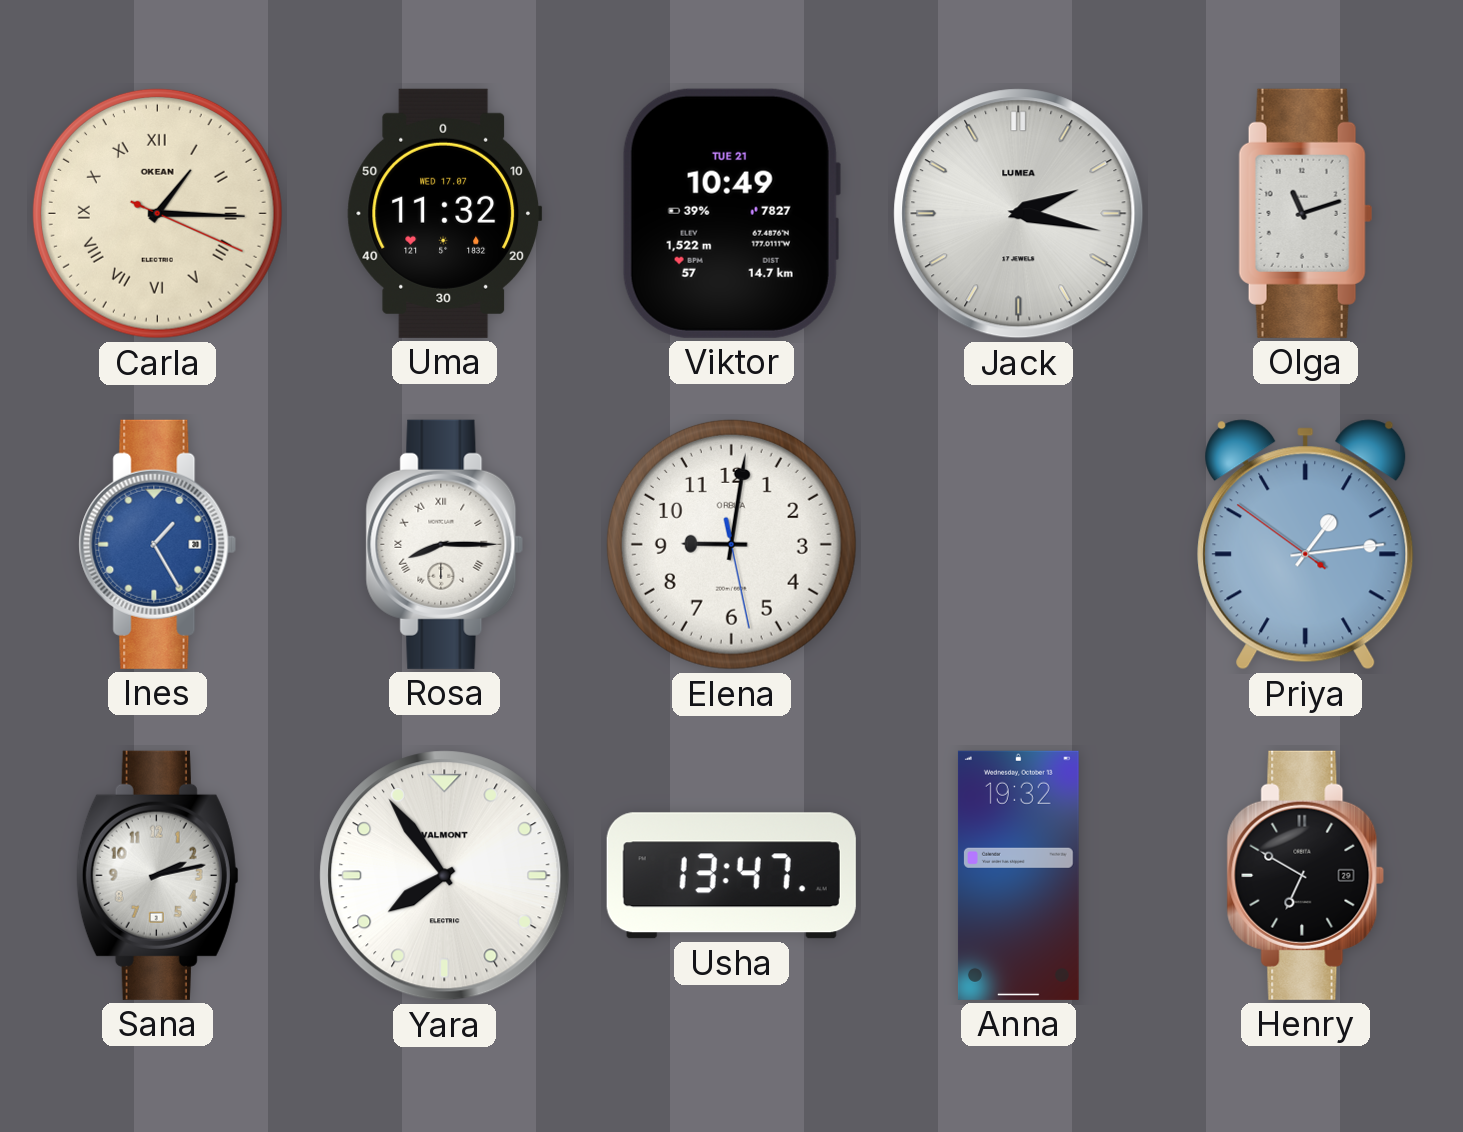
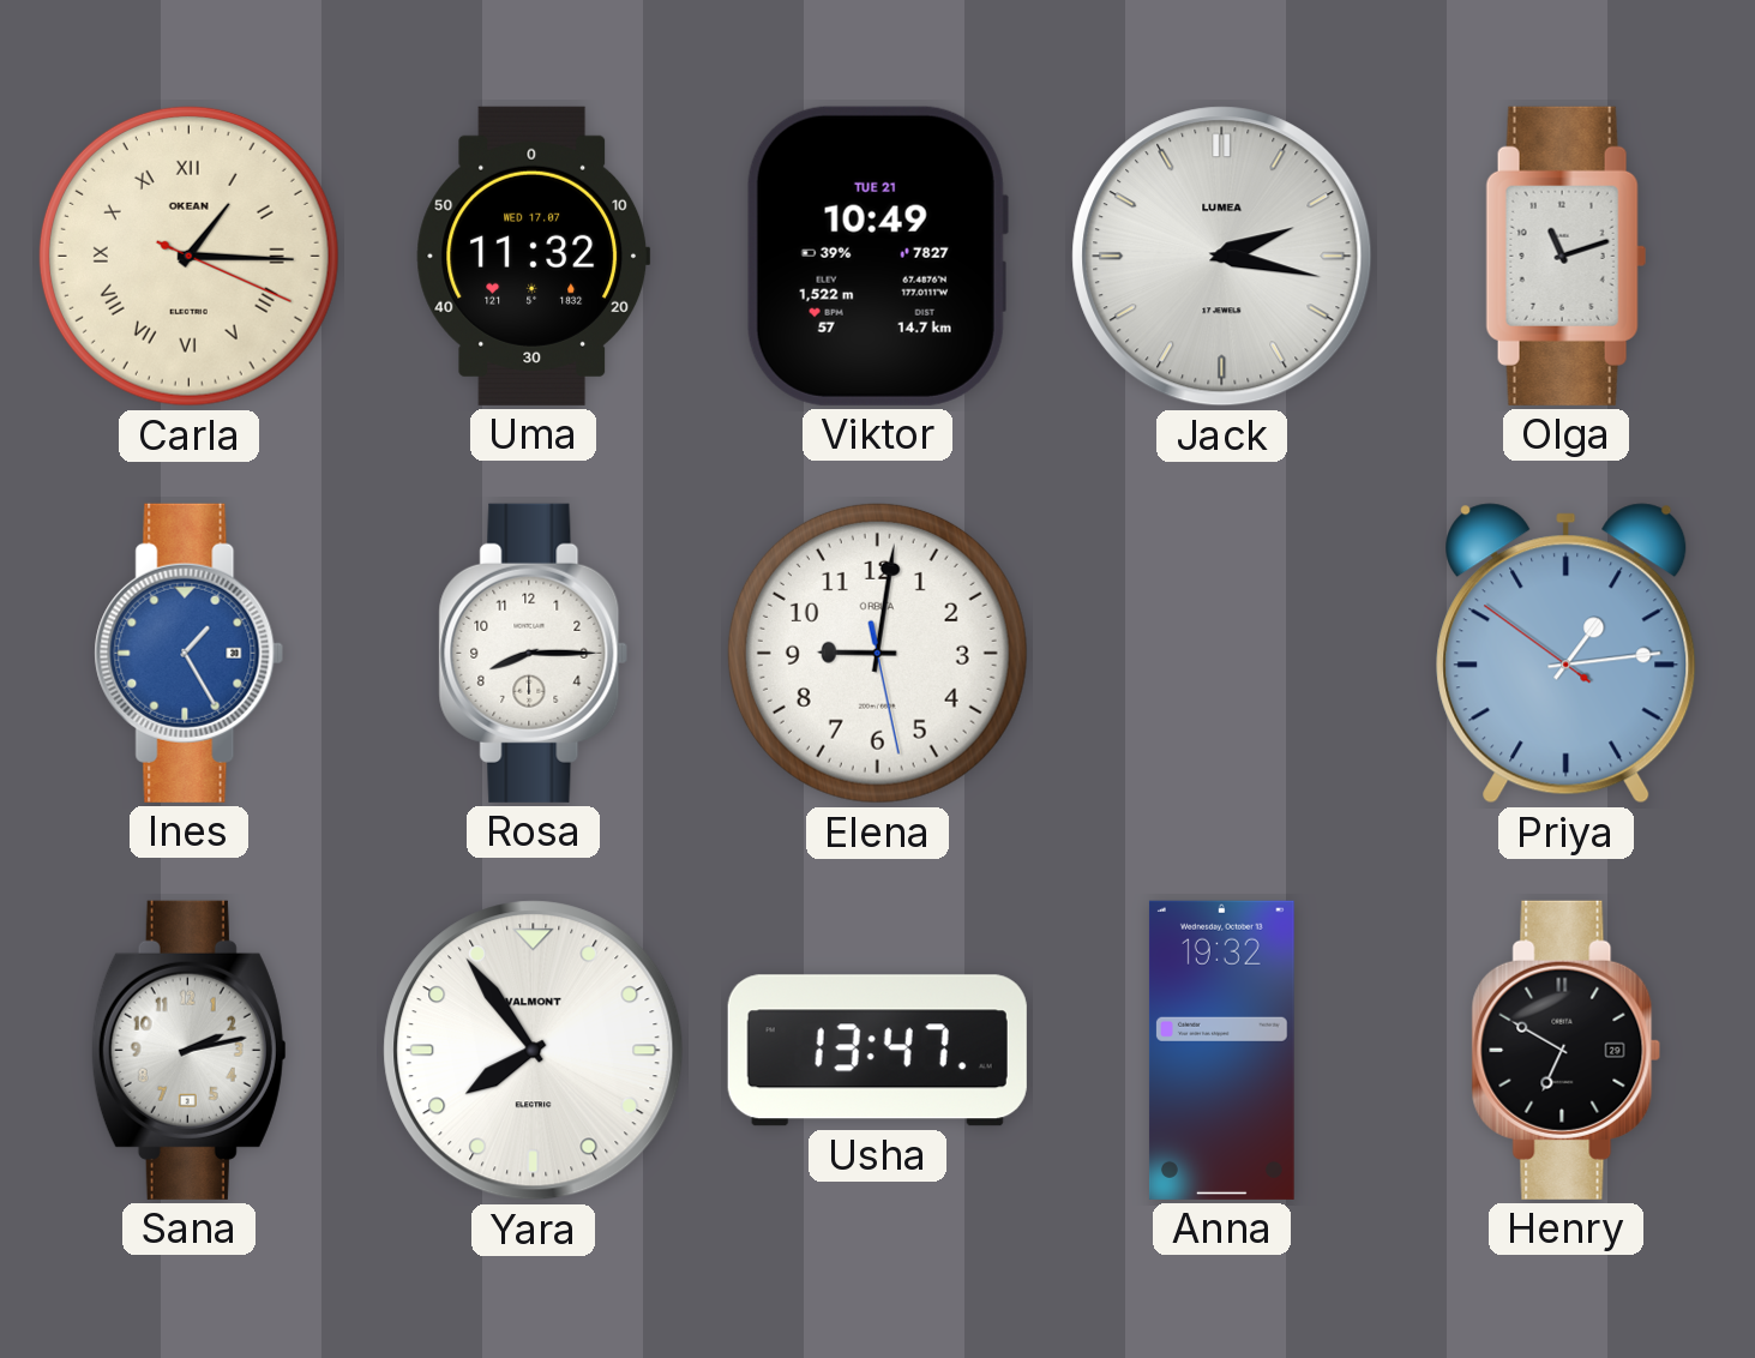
Rosa numerals: Roman -> Arabic (534, 653)
